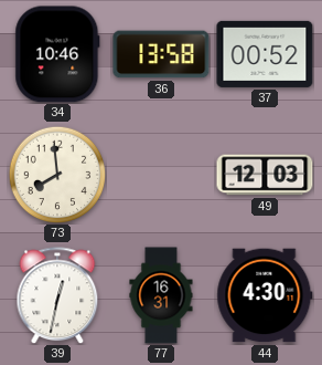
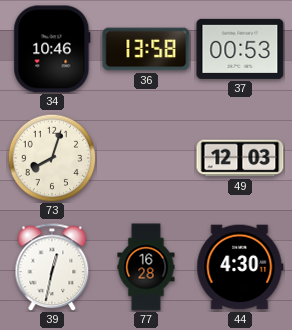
37: 00:52 -> 00:53 (240, 49)
73: 7:59 -> 8:03 (52, 158)
77: 16:31 -> 16:28 (146, 267)
